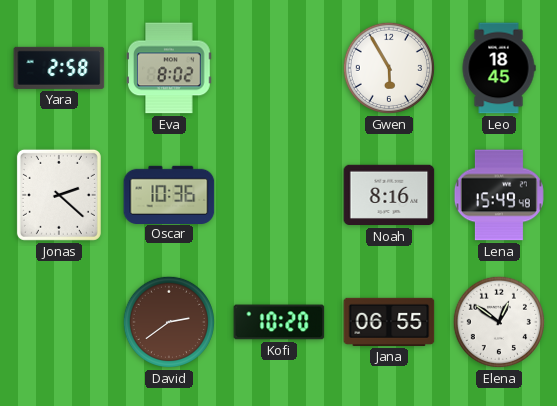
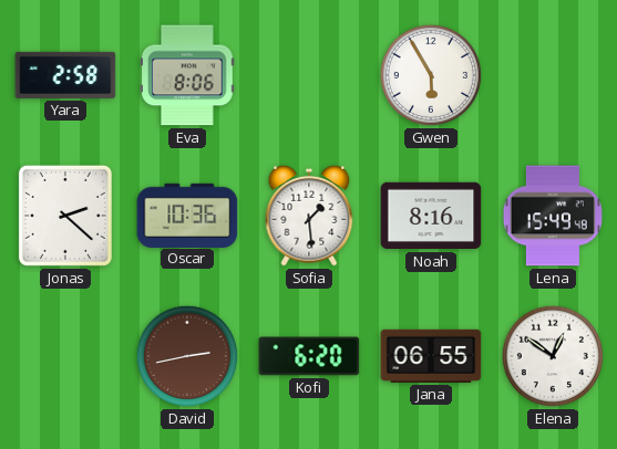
Eva: 8:02 -> 8:06 (188, 75)
Leo: 18:45 -> none (499, 68)
Sofia: none -> 1:29 (309, 216)
David: 2:39 -> 2:43 (187, 356)
Kofi: 10:20 -> 6:20 (309, 356)
